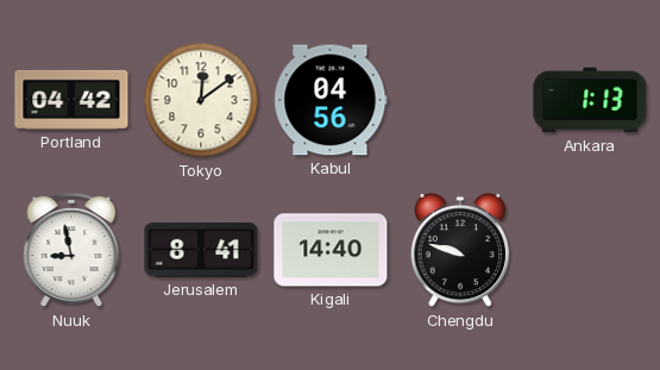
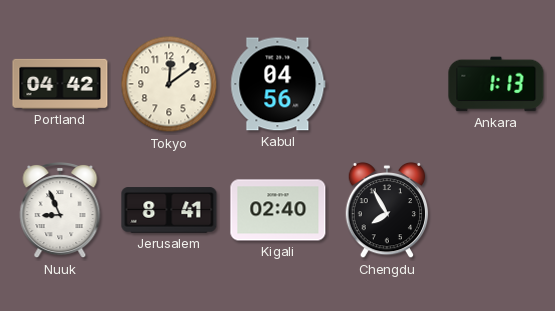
Nuuk: 8:58 -> 8:56 (60, 211)
Kigali: 14:40 -> 02:40 (278, 210)
Chengdu: 9:48 -> 7:55 (387, 210)
